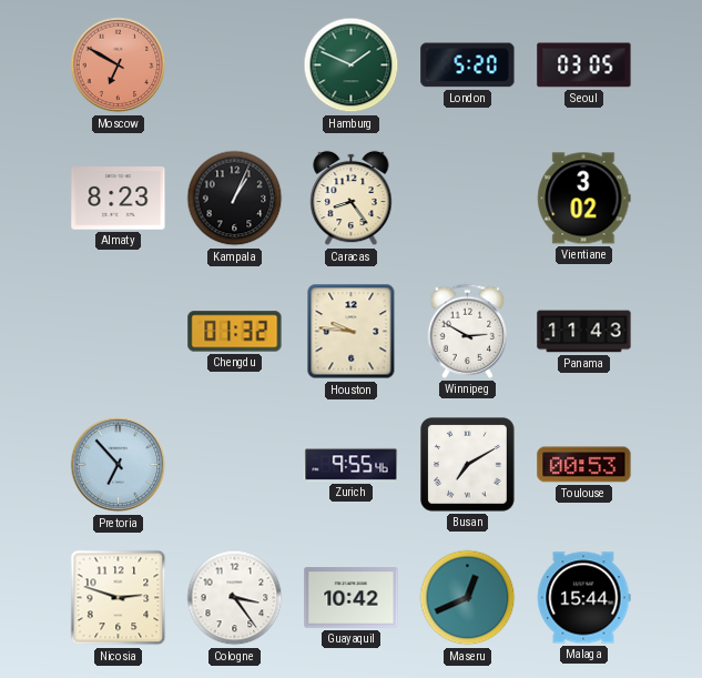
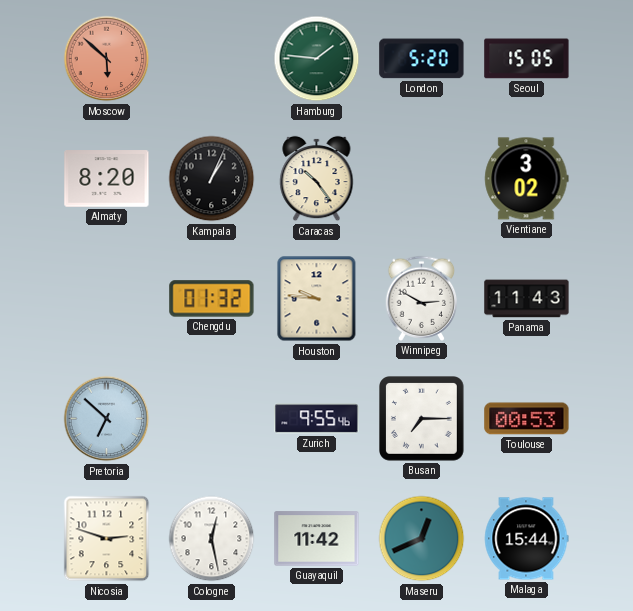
Moscow: 6:50 -> 5:52 (107, 59)
Hamburg: 1:49 -> 1:46 (317, 59)
Seoul: 03:05 -> 15:05 (527, 59)
Almaty: 8:23 -> 8:20 (107, 179)
Caracas: 8:24 -> 10:24 (317, 179)
Pretoria: 6:53 -> 6:52 (107, 419)
Busan: 7:10 -> 7:15 (422, 419)
Cologne: 3:24 -> 12:28 (212, 539)
Guayaquil: 10:42 -> 11:42 (317, 539)
